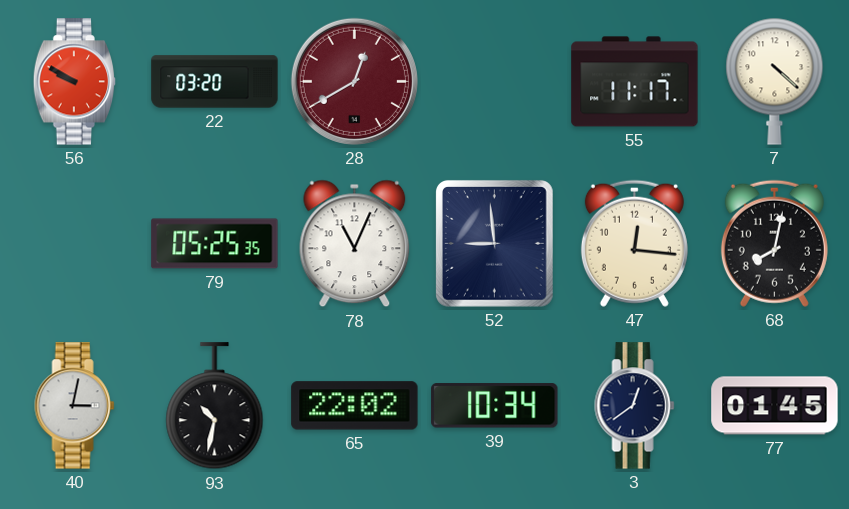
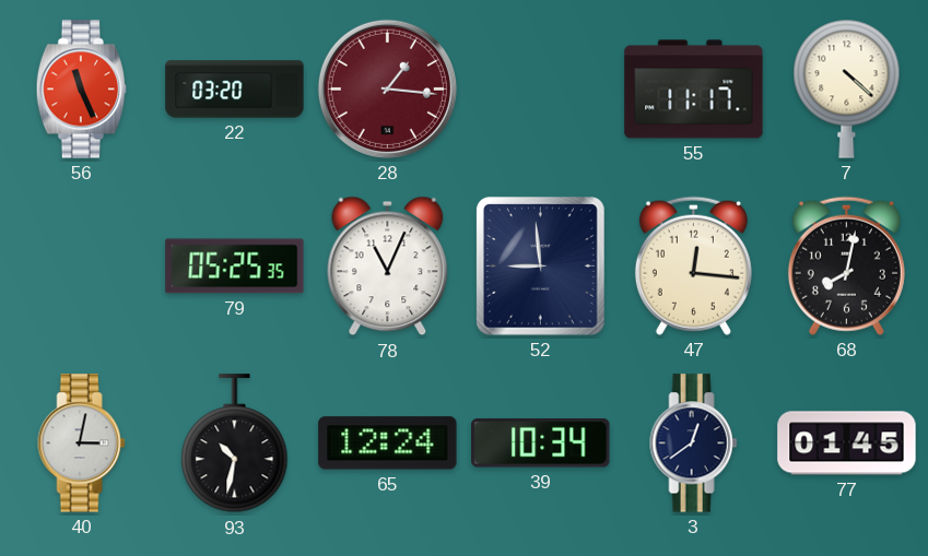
56: 9:50 -> 11:26 (82, 90)
28: 12:40 -> 1:16 (387, 88)
65: 22:02 -> 12:24 (388, 443)
